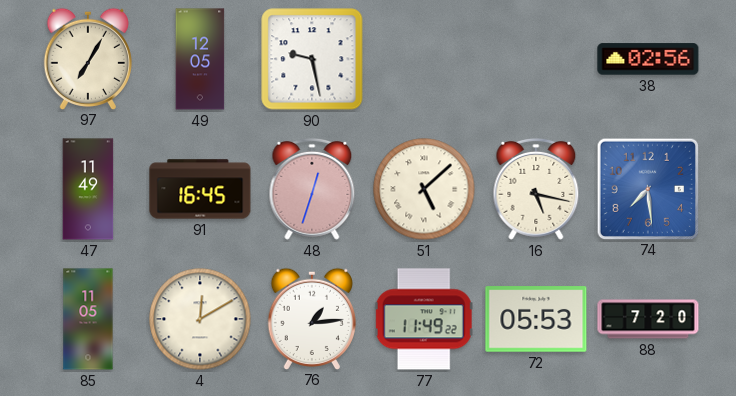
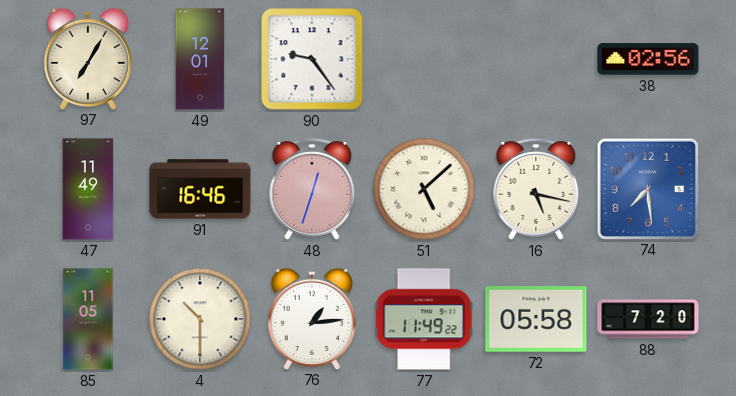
49: 12:05 -> 12:01 (200, 59)
90: 9:28 -> 9:24 (312, 59)
91: 16:45 -> 16:46 (200, 189)
4: 12:10 -> 10:30 (200, 319)
72: 05:53 -> 05:58 (536, 319)
